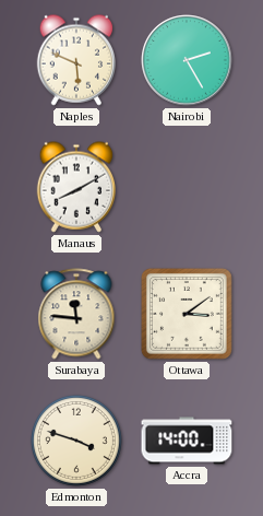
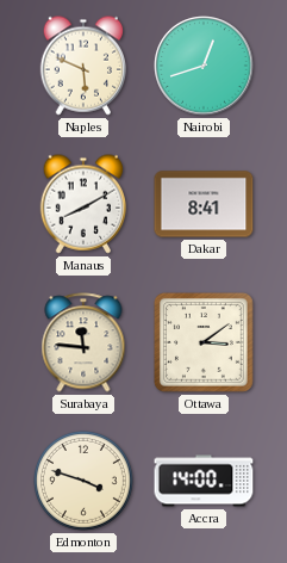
Nairobi: 2:25 -> 12:42 (204, 66)
Dakar: none -> 8:41 (204, 204)
